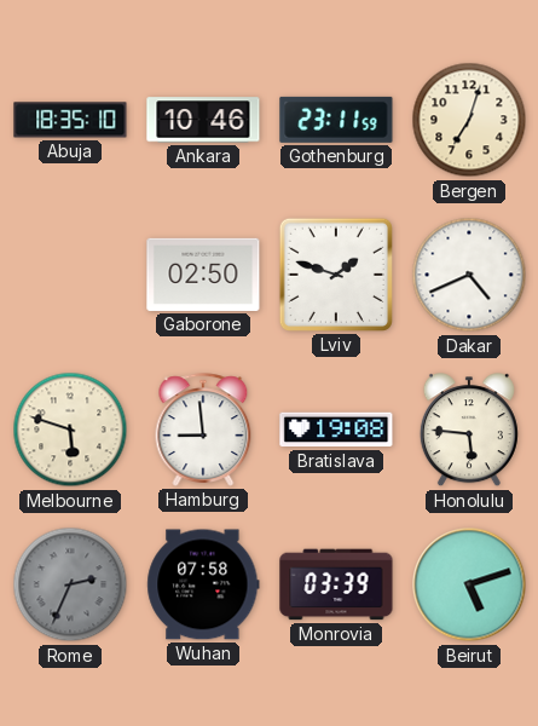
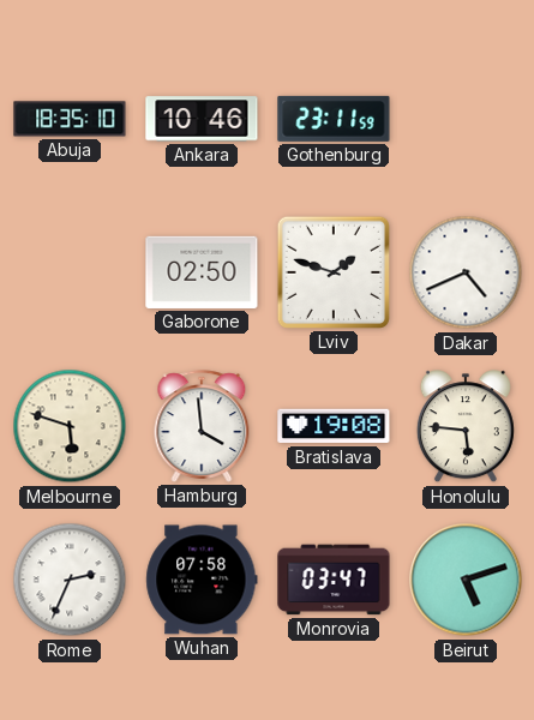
Bergen: 7:03 -> none (469, 120)
Hamburg: 8:59 -> 3:59 (202, 426)
Rome dial: grey -> white (70, 580)
Monrovia: 03:39 -> 03:47 (334, 580)
